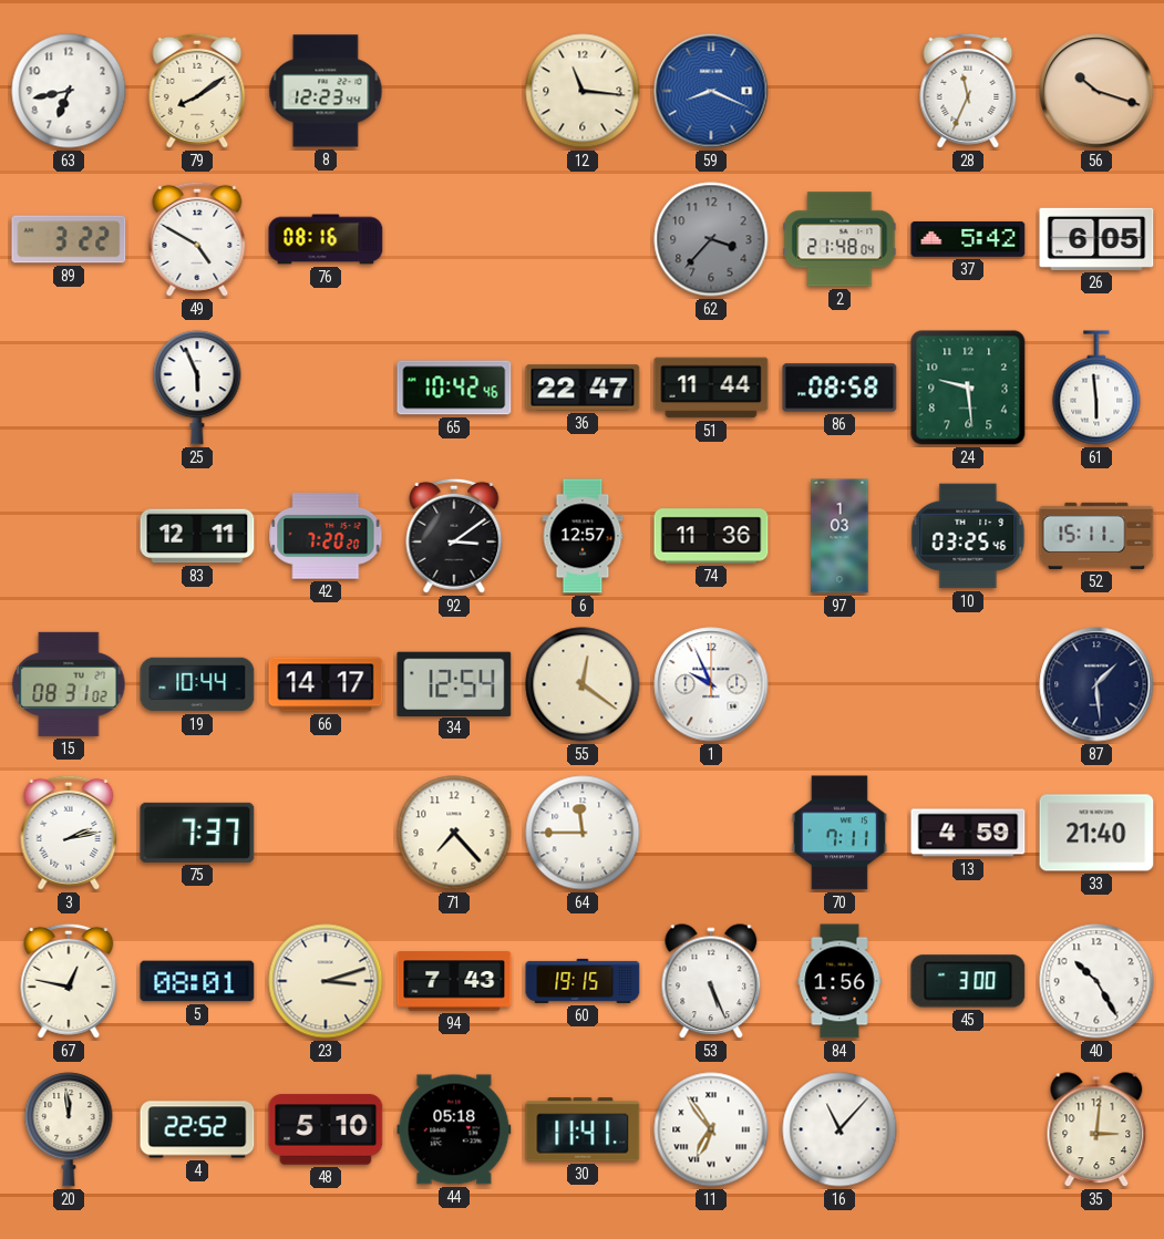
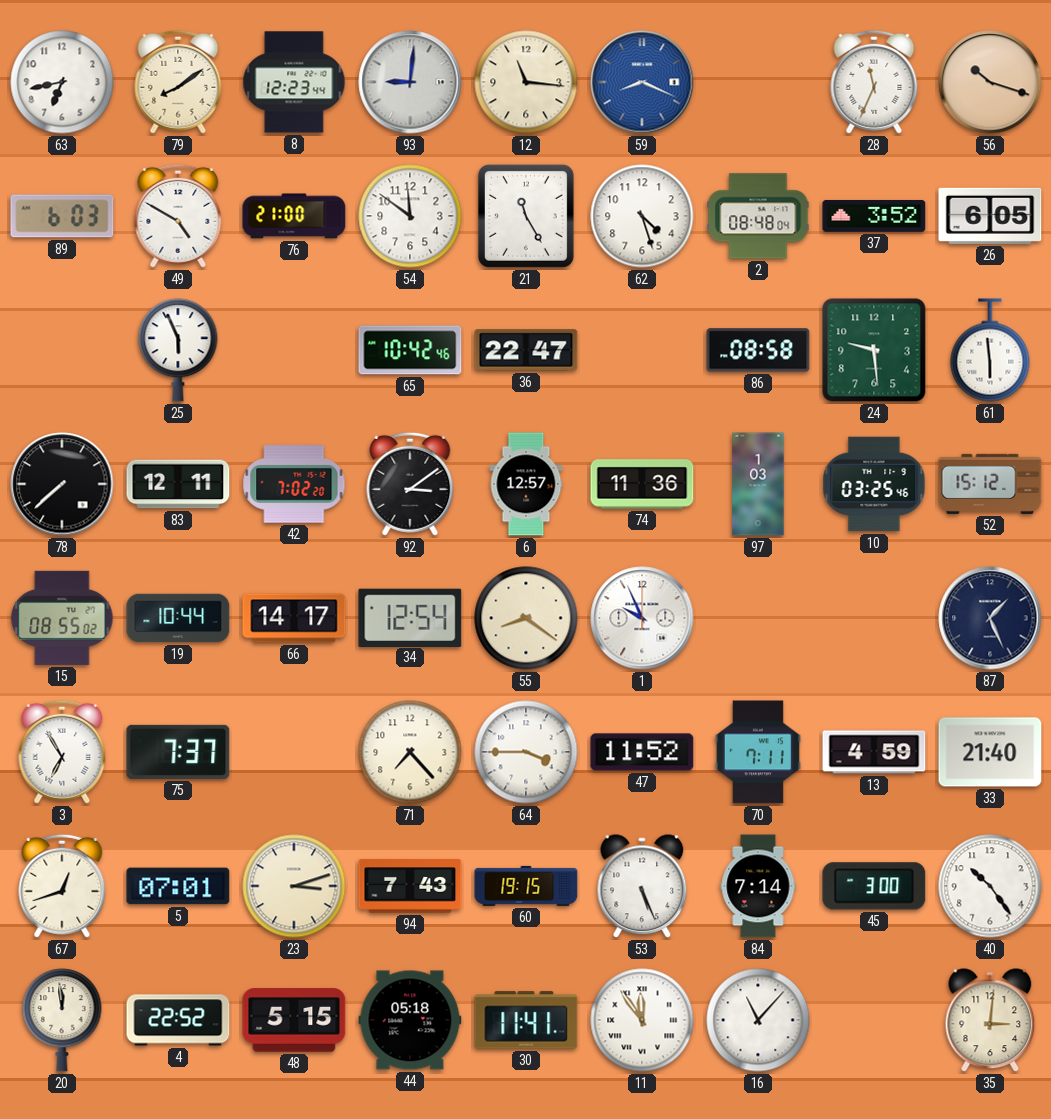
93: none -> 9:01 (410, 82)
89: 3:22 -> 6:03 (62, 216)
76: 08:16 -> 21:00 (294, 216)
54: none -> 11:51 (410, 216)
21: none -> 11:25 (526, 216)
62: 3:37 -> 4:27 (642, 216)
62 dial: grey -> white (642, 216)
2: 21:48 -> 08:48 (758, 216)
37: 5:42 -> 3:52 (874, 216)
51: 11:44 -> none (711, 388)
78: none -> 7:38 (62, 484)
42: 7:20 -> 7:02 (294, 485)
52: 15:11 -> 15:12 (990, 484)
15: 08:31 -> 08:55 (62, 618)
55: 12:21 -> 8:21 (526, 618)
87: 1:29 -> 1:26 (990, 618)
3: 2:13 -> 6:55 (62, 752)
64: 11:45 -> 3:45 (526, 752)
47: none -> 11:52 (642, 752)
67: 12:47 -> 12:42 (62, 886)
5: 08:01 -> 07:01 (178, 886)
84: 1:56 -> 7:14 (758, 886)
40: 10:25 -> 10:24 (990, 886)
48: 5:10 -> 5:15 (294, 1020)
11: 6:54 -> 11:54 (642, 1020)
